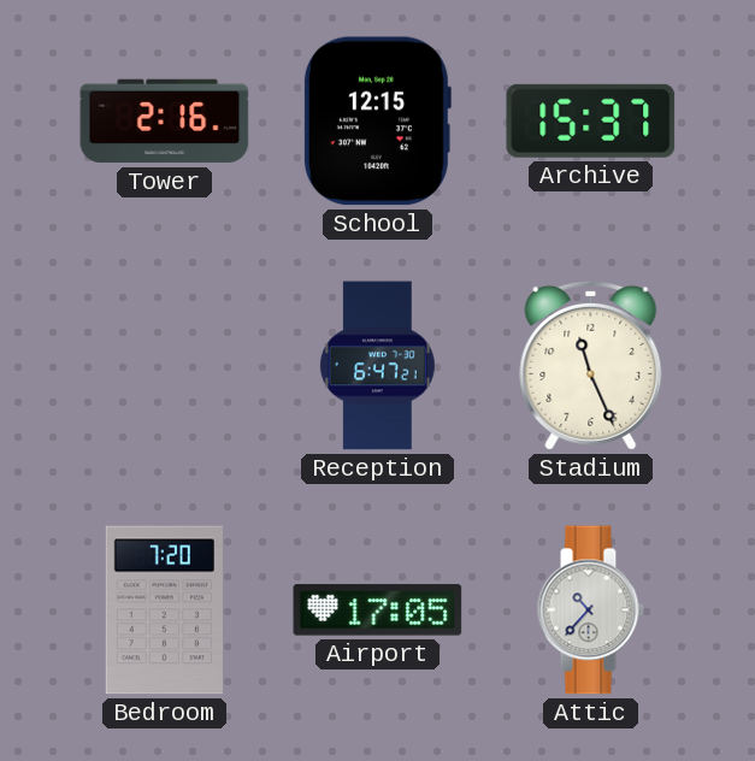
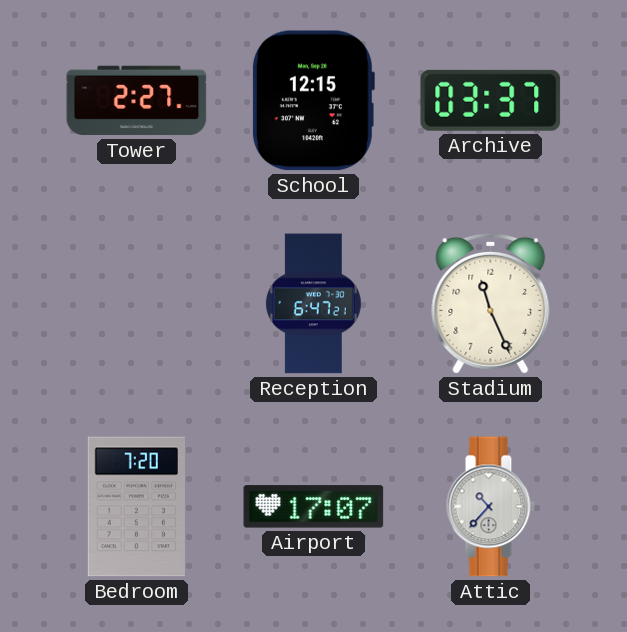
Tower: 2:16 -> 2:27 (137, 101)
Archive: 15:37 -> 03:37 (491, 100)
Airport: 17:05 -> 17:07 (314, 507)
